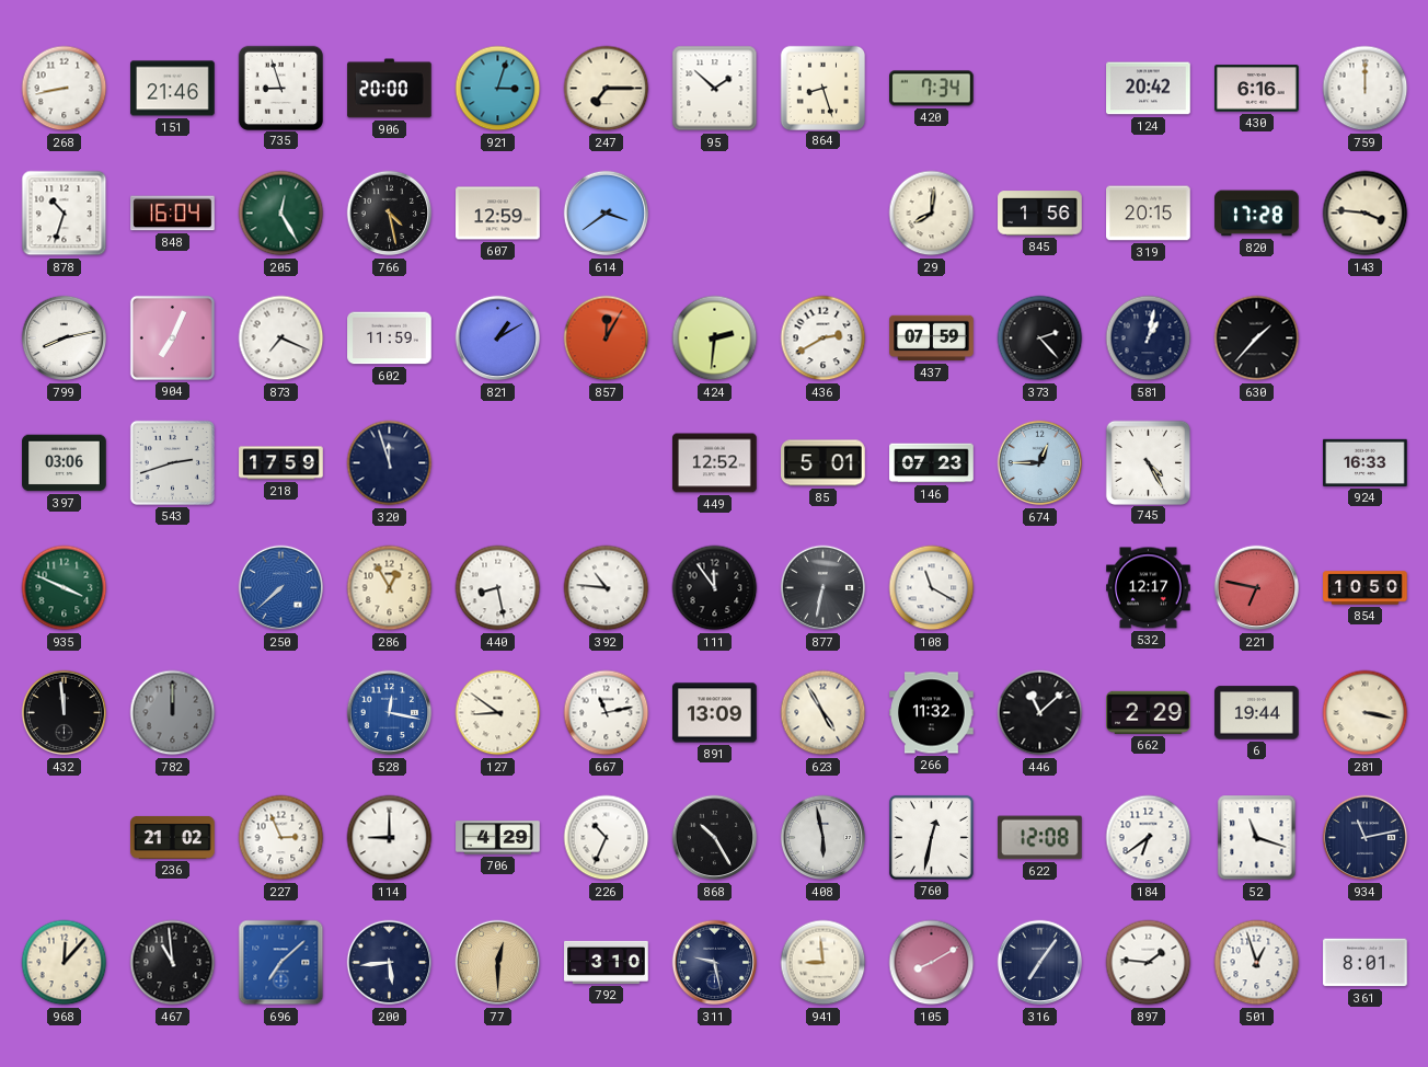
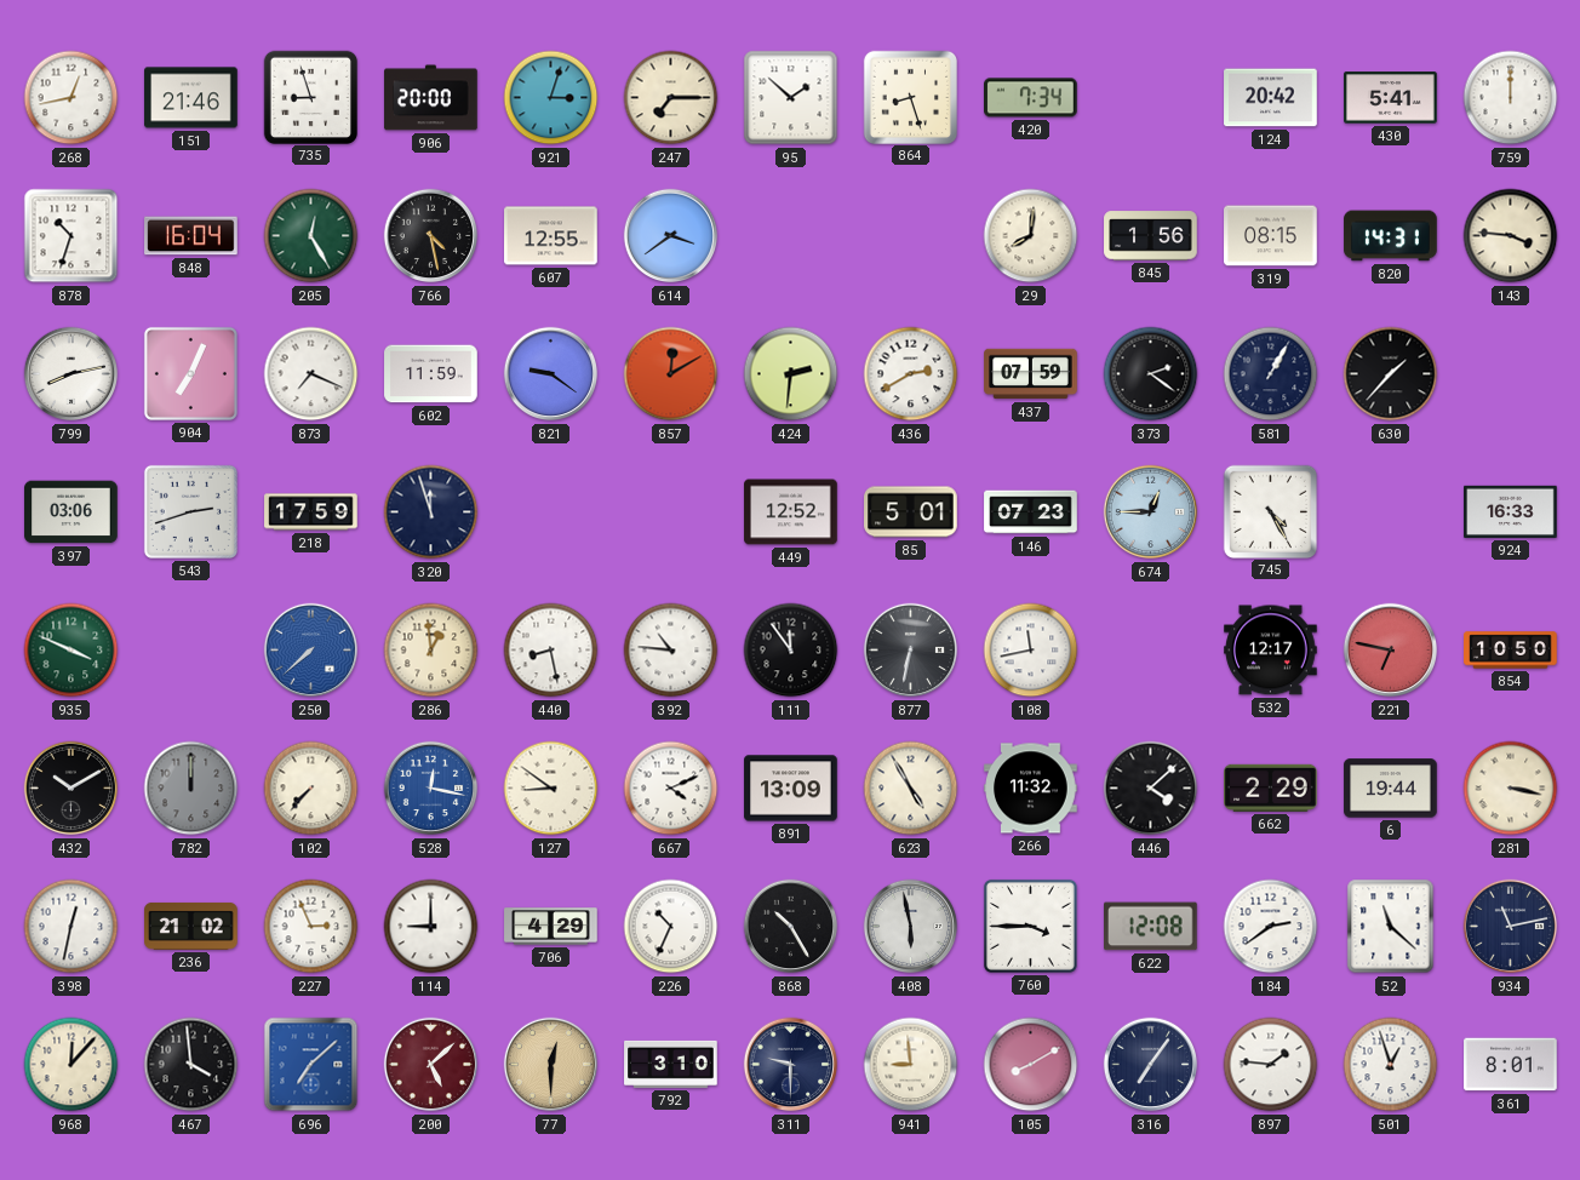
268: 8:43 -> 12:43 (71, 98)
430: 6:16 -> 5:41 (1391, 98)
607: 12:59 -> 12:55 (551, 236)
319: 20:15 -> 08:15 (1271, 236)
820: 17:28 -> 14:31 (1391, 236)
821: 1:10 -> 9:21 (551, 374)
857: 12:05 -> 12:10 (671, 374)
373: 2:23 -> 2:21 (1151, 374)
581: 1:02 -> 1:05 (1271, 374)
286: 12:55 -> 12:59 (431, 651)
108: 11:20 -> 11:43 (1031, 651)
432: 11:59 -> 10:10 (71, 789)
102: none -> 7:37 (311, 789)
667: 11:13 -> 4:11 (671, 789)
446: 11:08 -> 4:08 (1151, 789)
398: none -> 12:32 (71, 927)
760: 12:32 -> 3:45 (1030, 926)
184: 6:39 -> 2:39 (1271, 927)
52: 11:18 -> 11:22 (1391, 927)
467: 10:59 -> 3:59 (191, 1065)
200: 5:44 -> 5:08 (431, 1065)
200 dial: navy -> burgundy (431, 1065)
311: 9:28 -> 9:30 (791, 1065)
